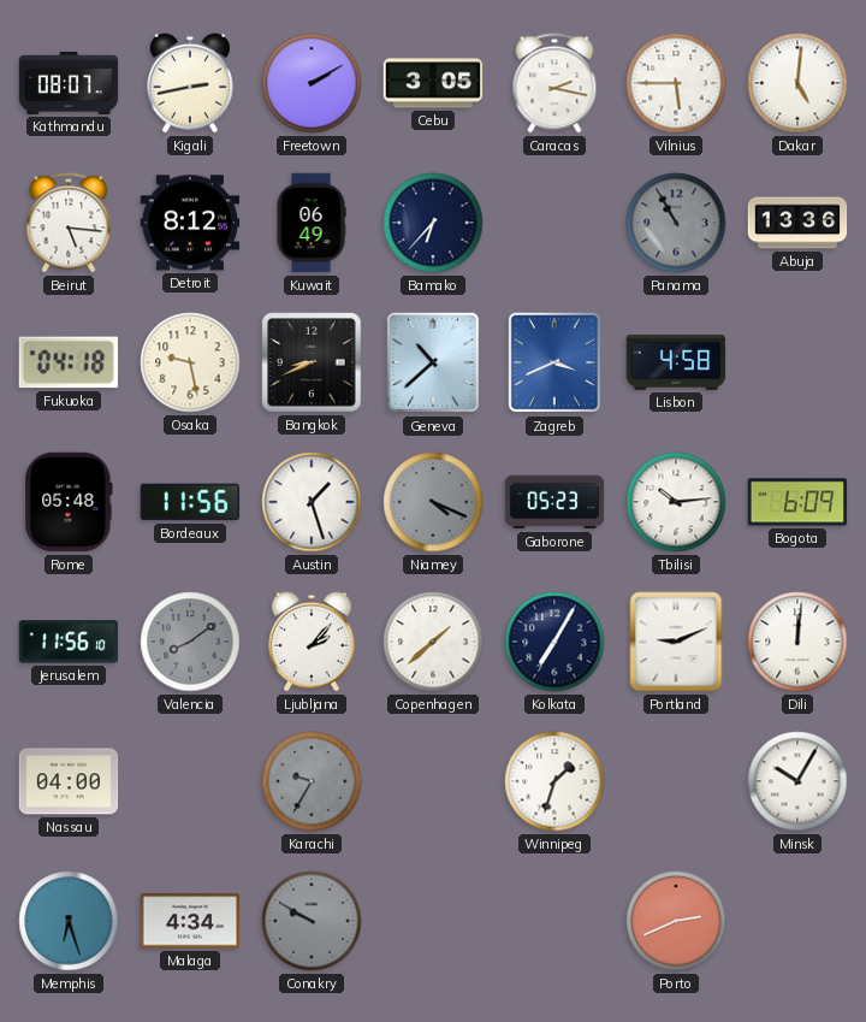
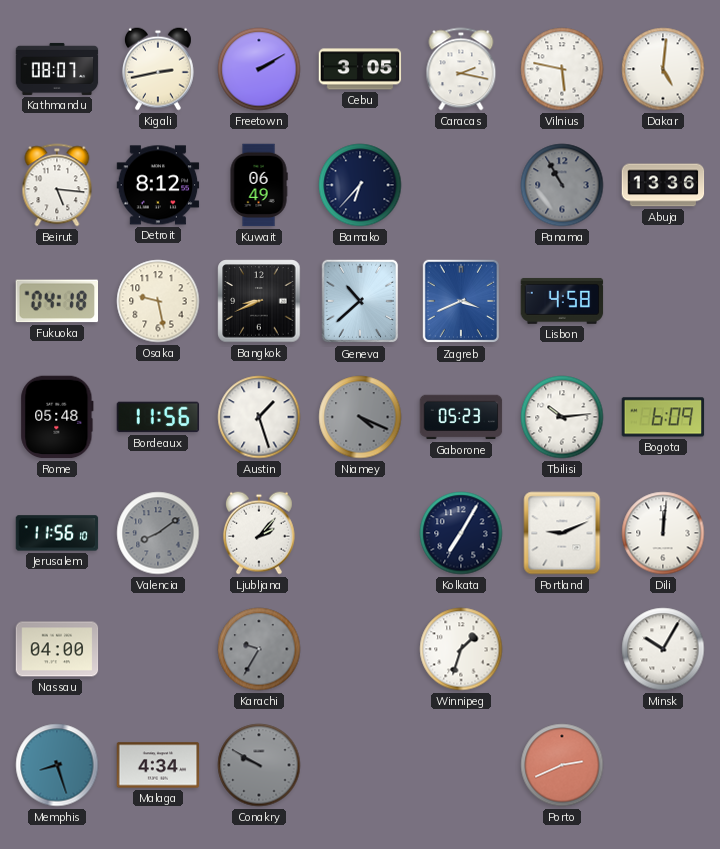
Vilnius: 5:45 -> 5:47 (562, 69)
Copenhagen: 1:38 -> none (433, 642)
Memphis: 6:27 -> 8:27 (57, 765)
